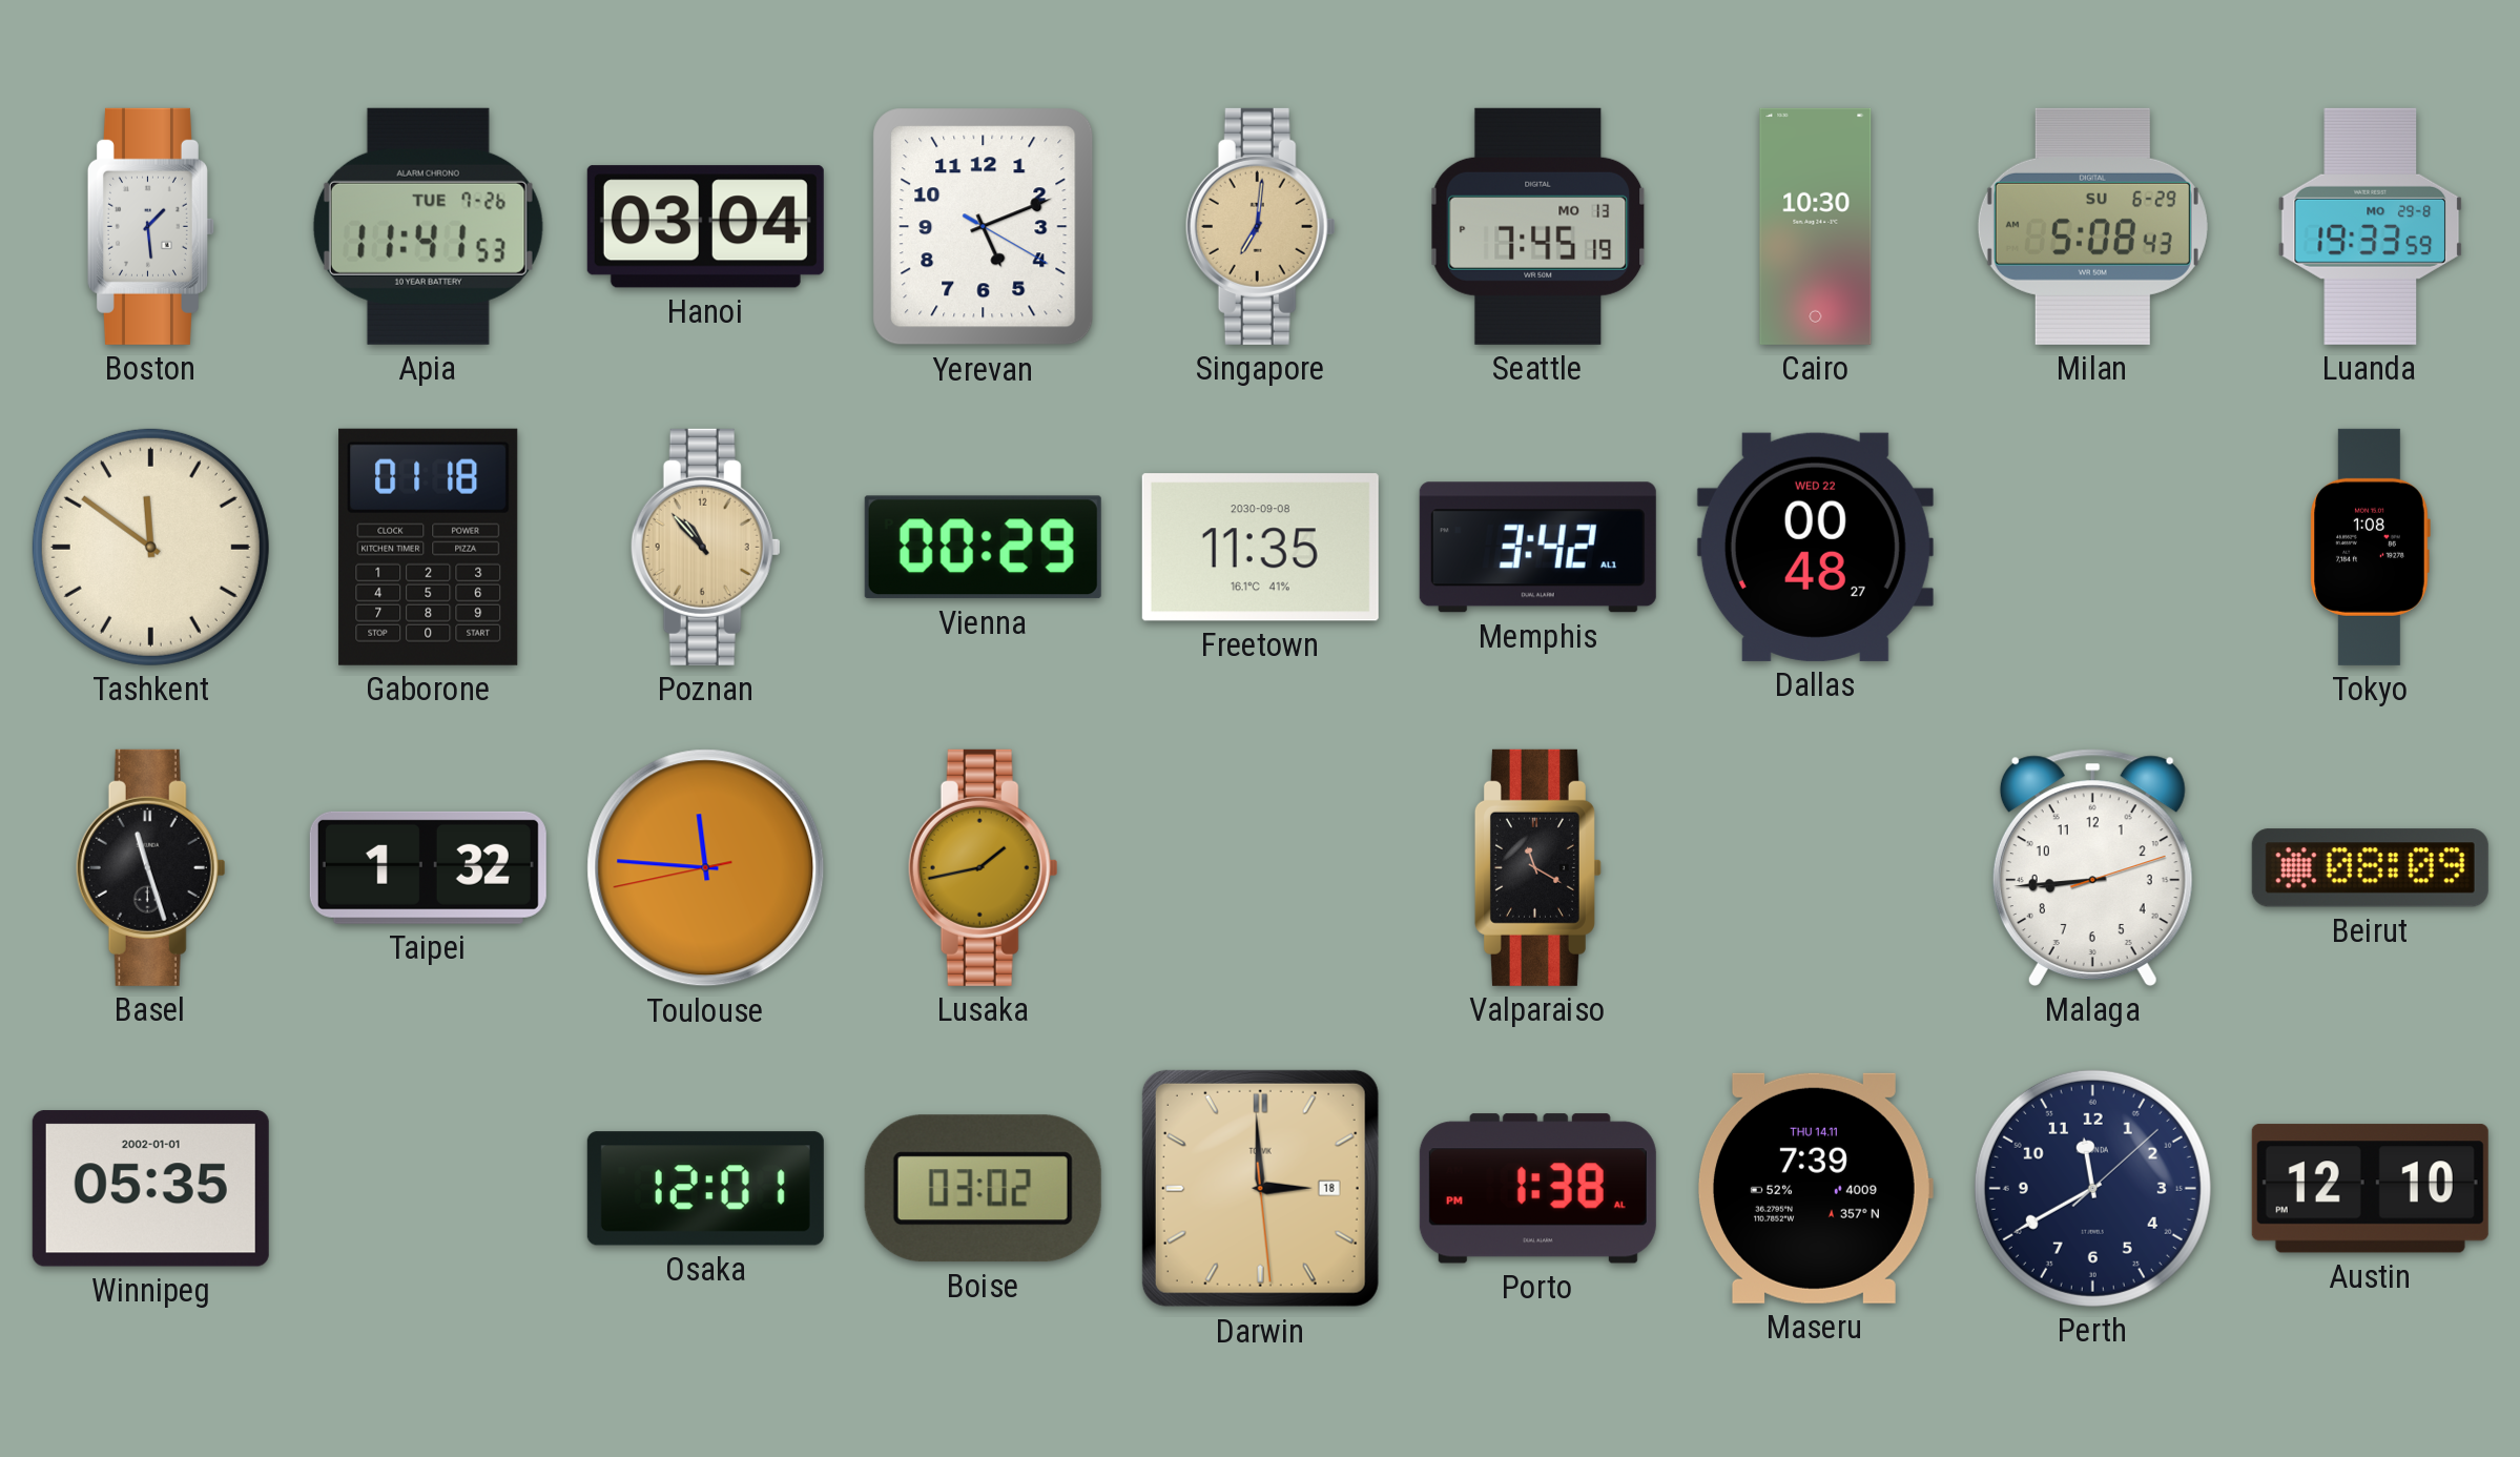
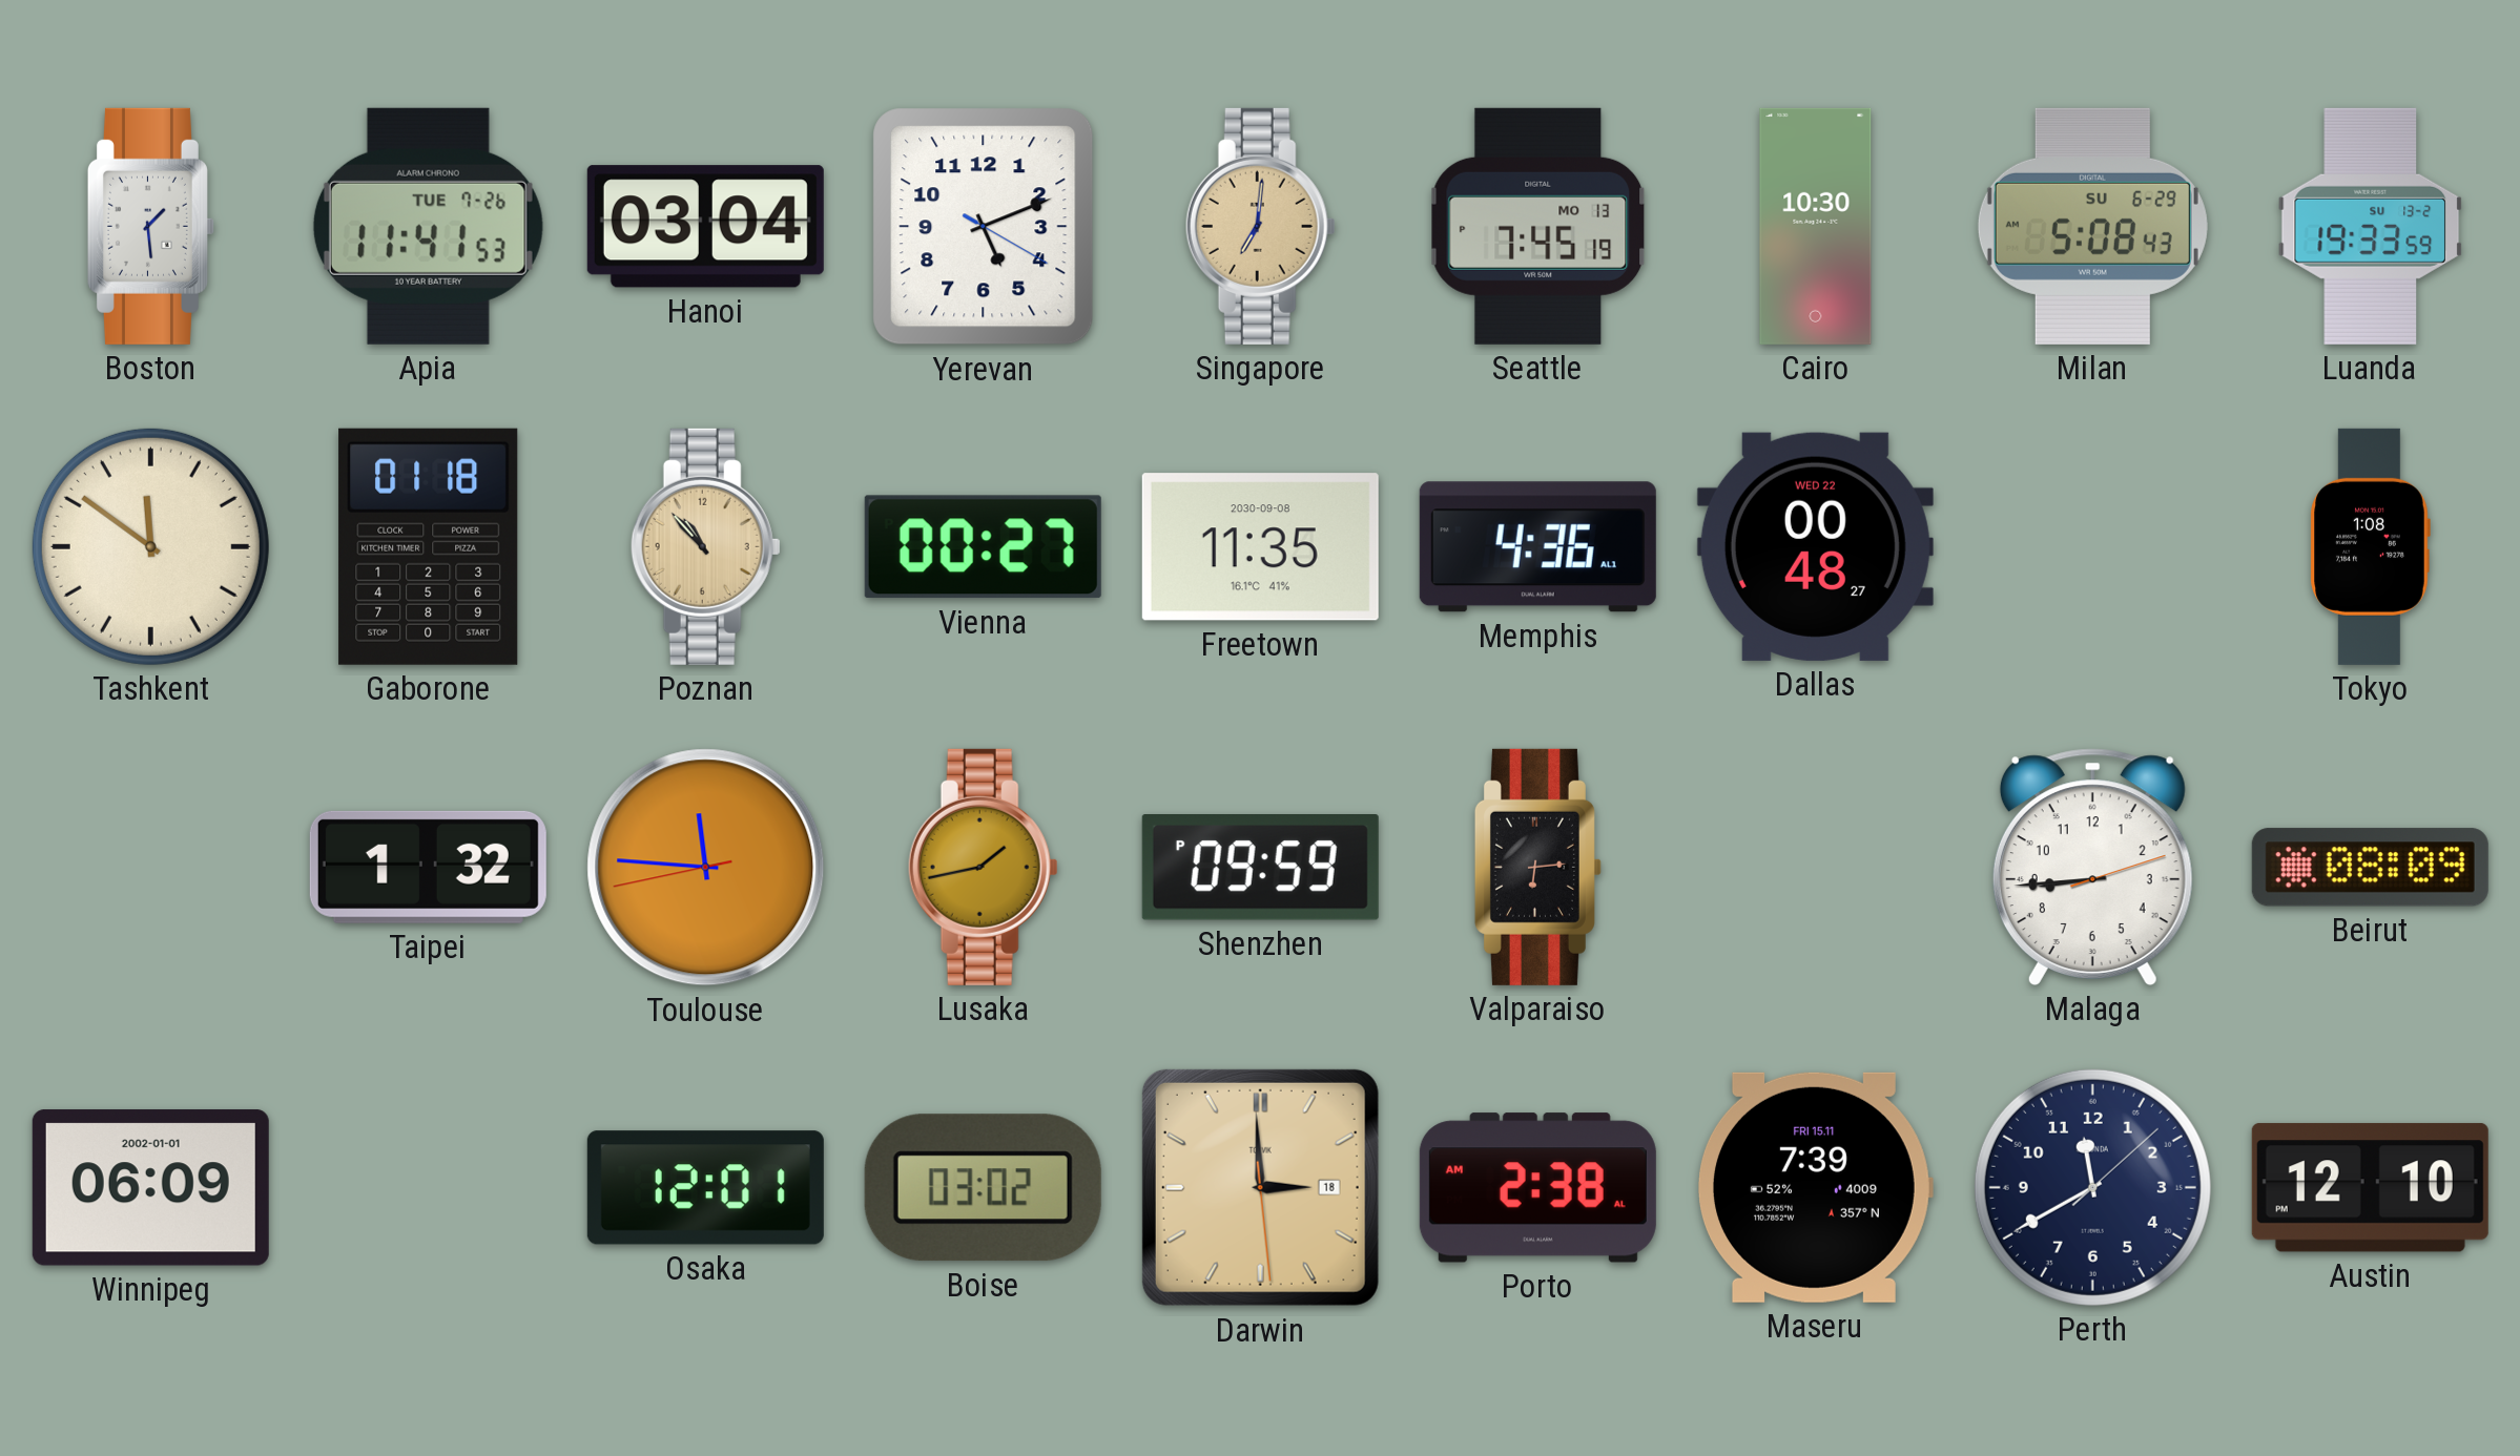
Luanda date: MO 29-8 -> SU 13-2 (2371, 226)
Vienna: 00:29 -> 00:27 (983, 547)
Memphis: 3:42 -> 4:36 (1537, 547)
Basel: 11:27 -> none (150, 867)
Shenzhen: none -> 09:59 (1260, 868)
Valparaiso: 11:20 -> 6:14 (1537, 867)
Winnipeg: 05:35 -> 06:09 (150, 1188)
Porto: 1:38 -> 2:38 (1537, 1188)
Maseru date: THU 14.11 -> FRI 15.11 (1815, 1187)
